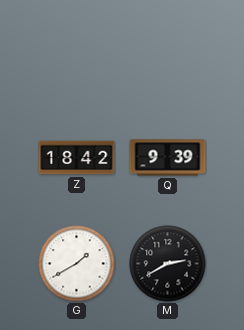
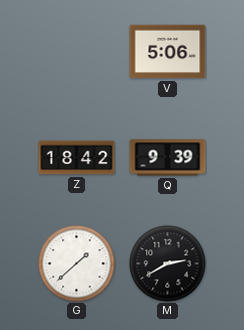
V: none -> 5:06 (168, 52)
G: 1:40 -> 1:38 (77, 264)
